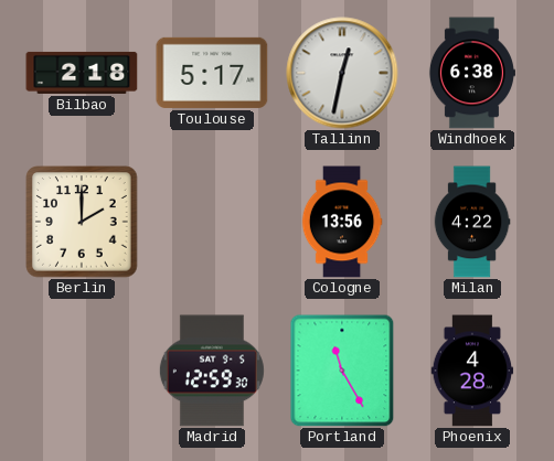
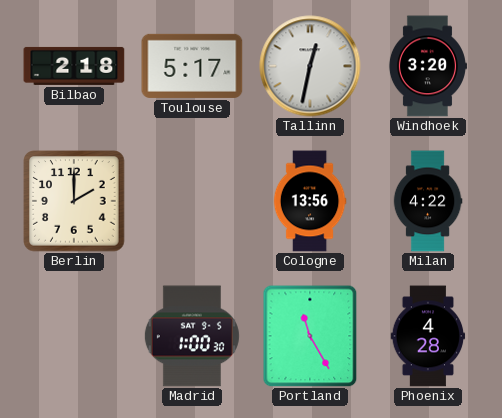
Windhoek: 6:38 -> 3:20 (427, 66)
Madrid: 12:59 -> 1:00 (192, 336)
